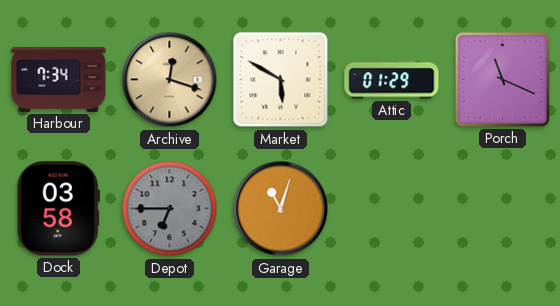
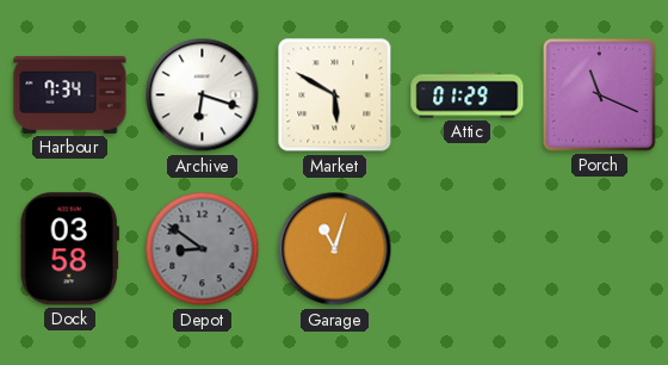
Archive: 12:18 -> 6:18 (203, 95)
Archive dial: champagne -> white (203, 95)
Depot: 6:45 -> 8:51 (203, 249)
